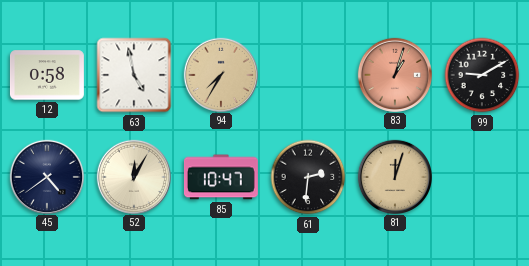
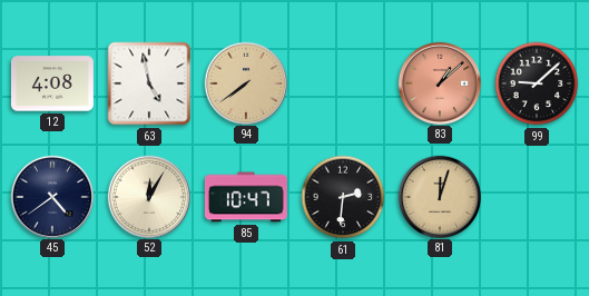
12: 0:58 -> 4:08 (52, 83)
94: 7:35 -> 7:39 (245, 82)
83: 1:03 -> 1:08 (439, 82)
99: 9:10 -> 9:08 (537, 83)
